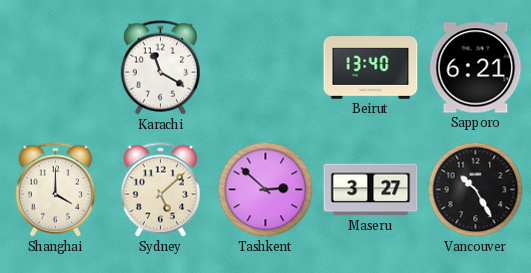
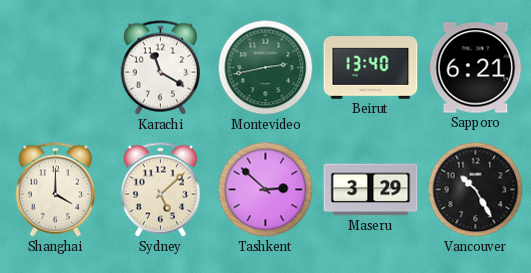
Montevideo: none -> 2:43 (266, 68)
Maseru: 3:27 -> 3:29 (371, 190)
